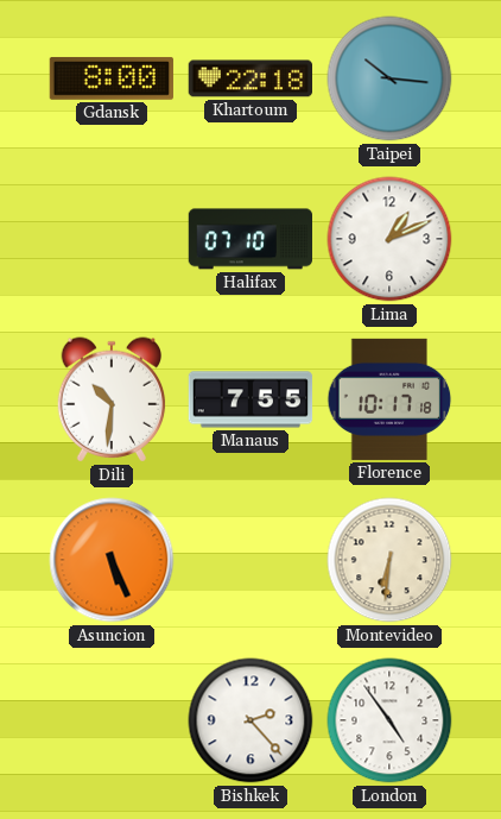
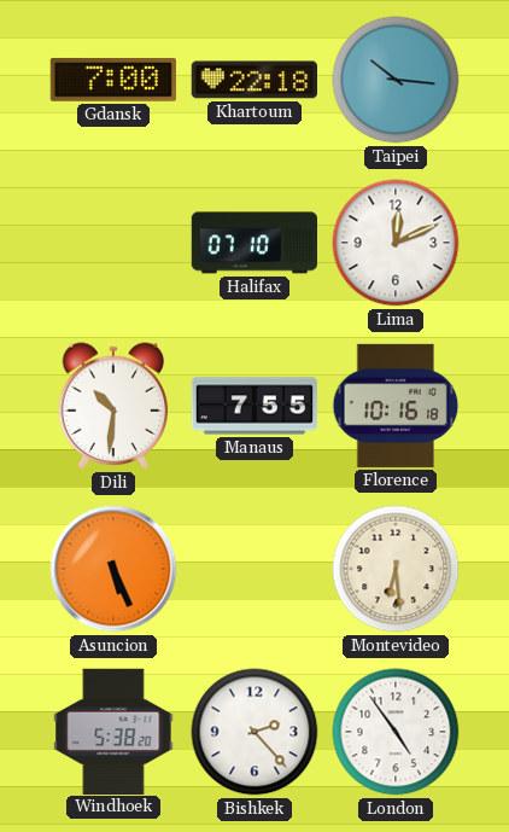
Gdansk: 8:00 -> 7:00 (113, 80)
Lima: 1:11 -> 12:11 (396, 243)
Florence: 10:17 -> 10:16 (396, 406)
Montevideo: 6:31 -> 6:29 (396, 569)
Windhoek: none -> 5:38 (113, 731)
